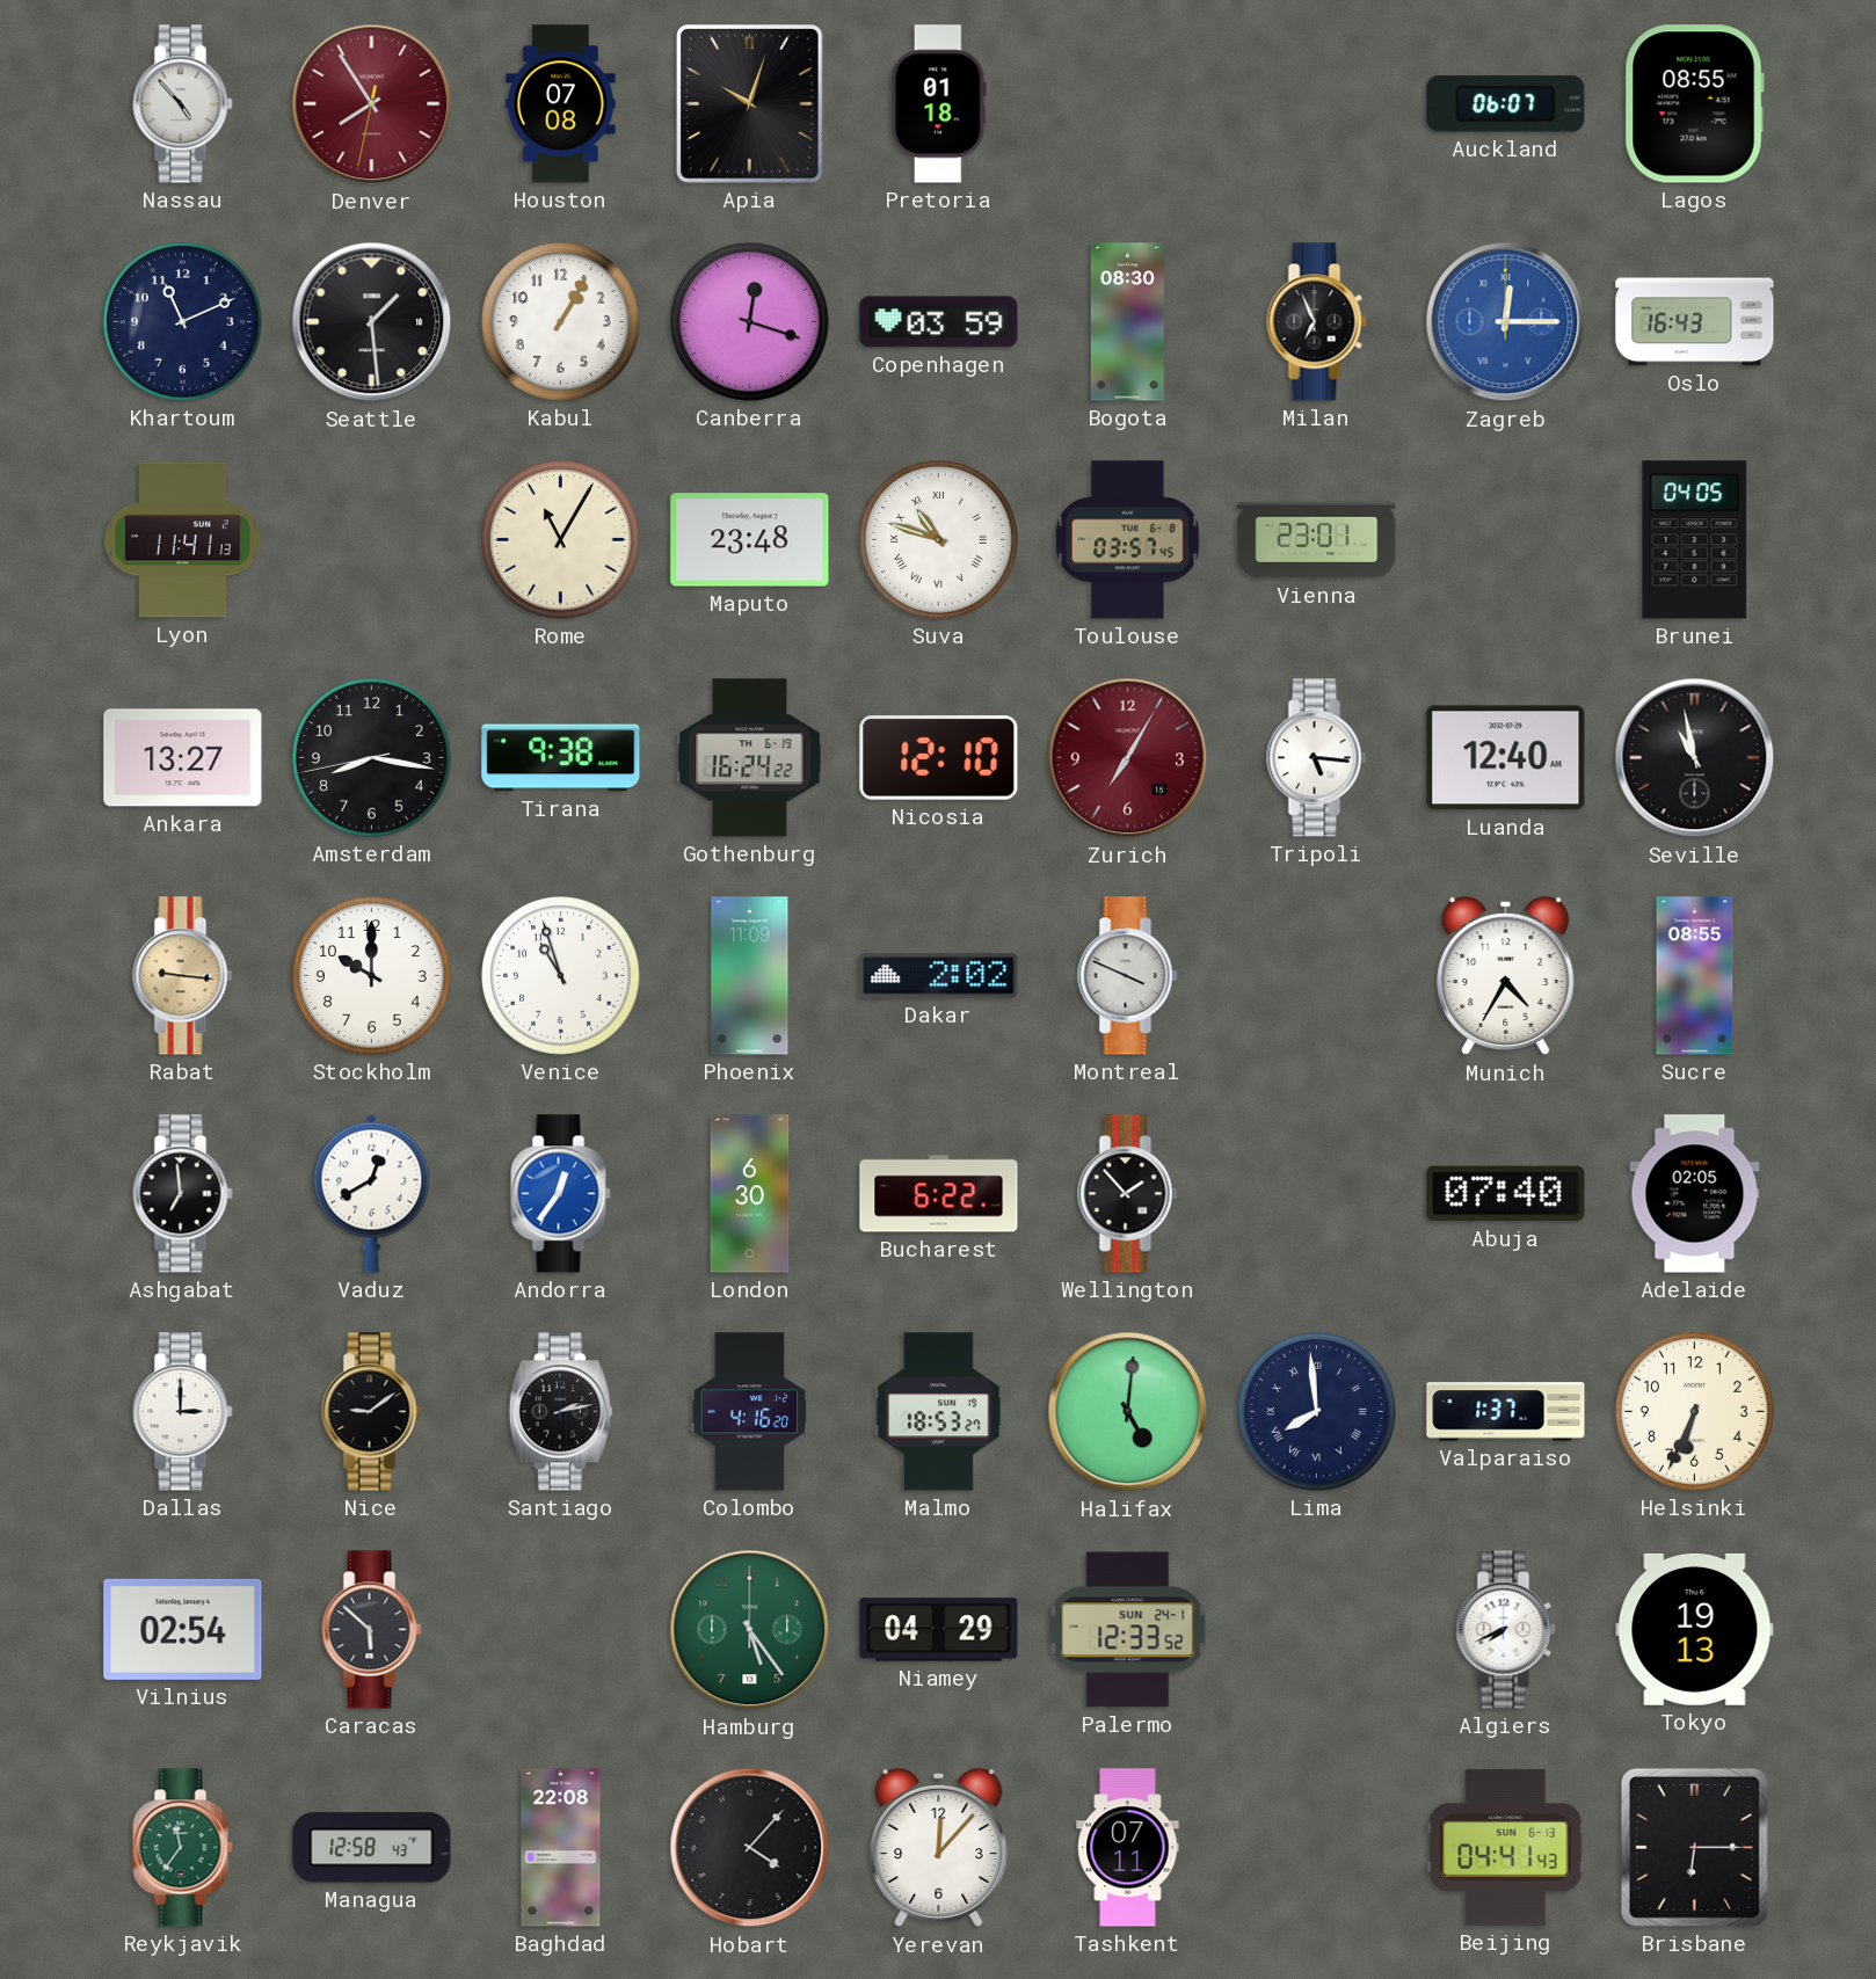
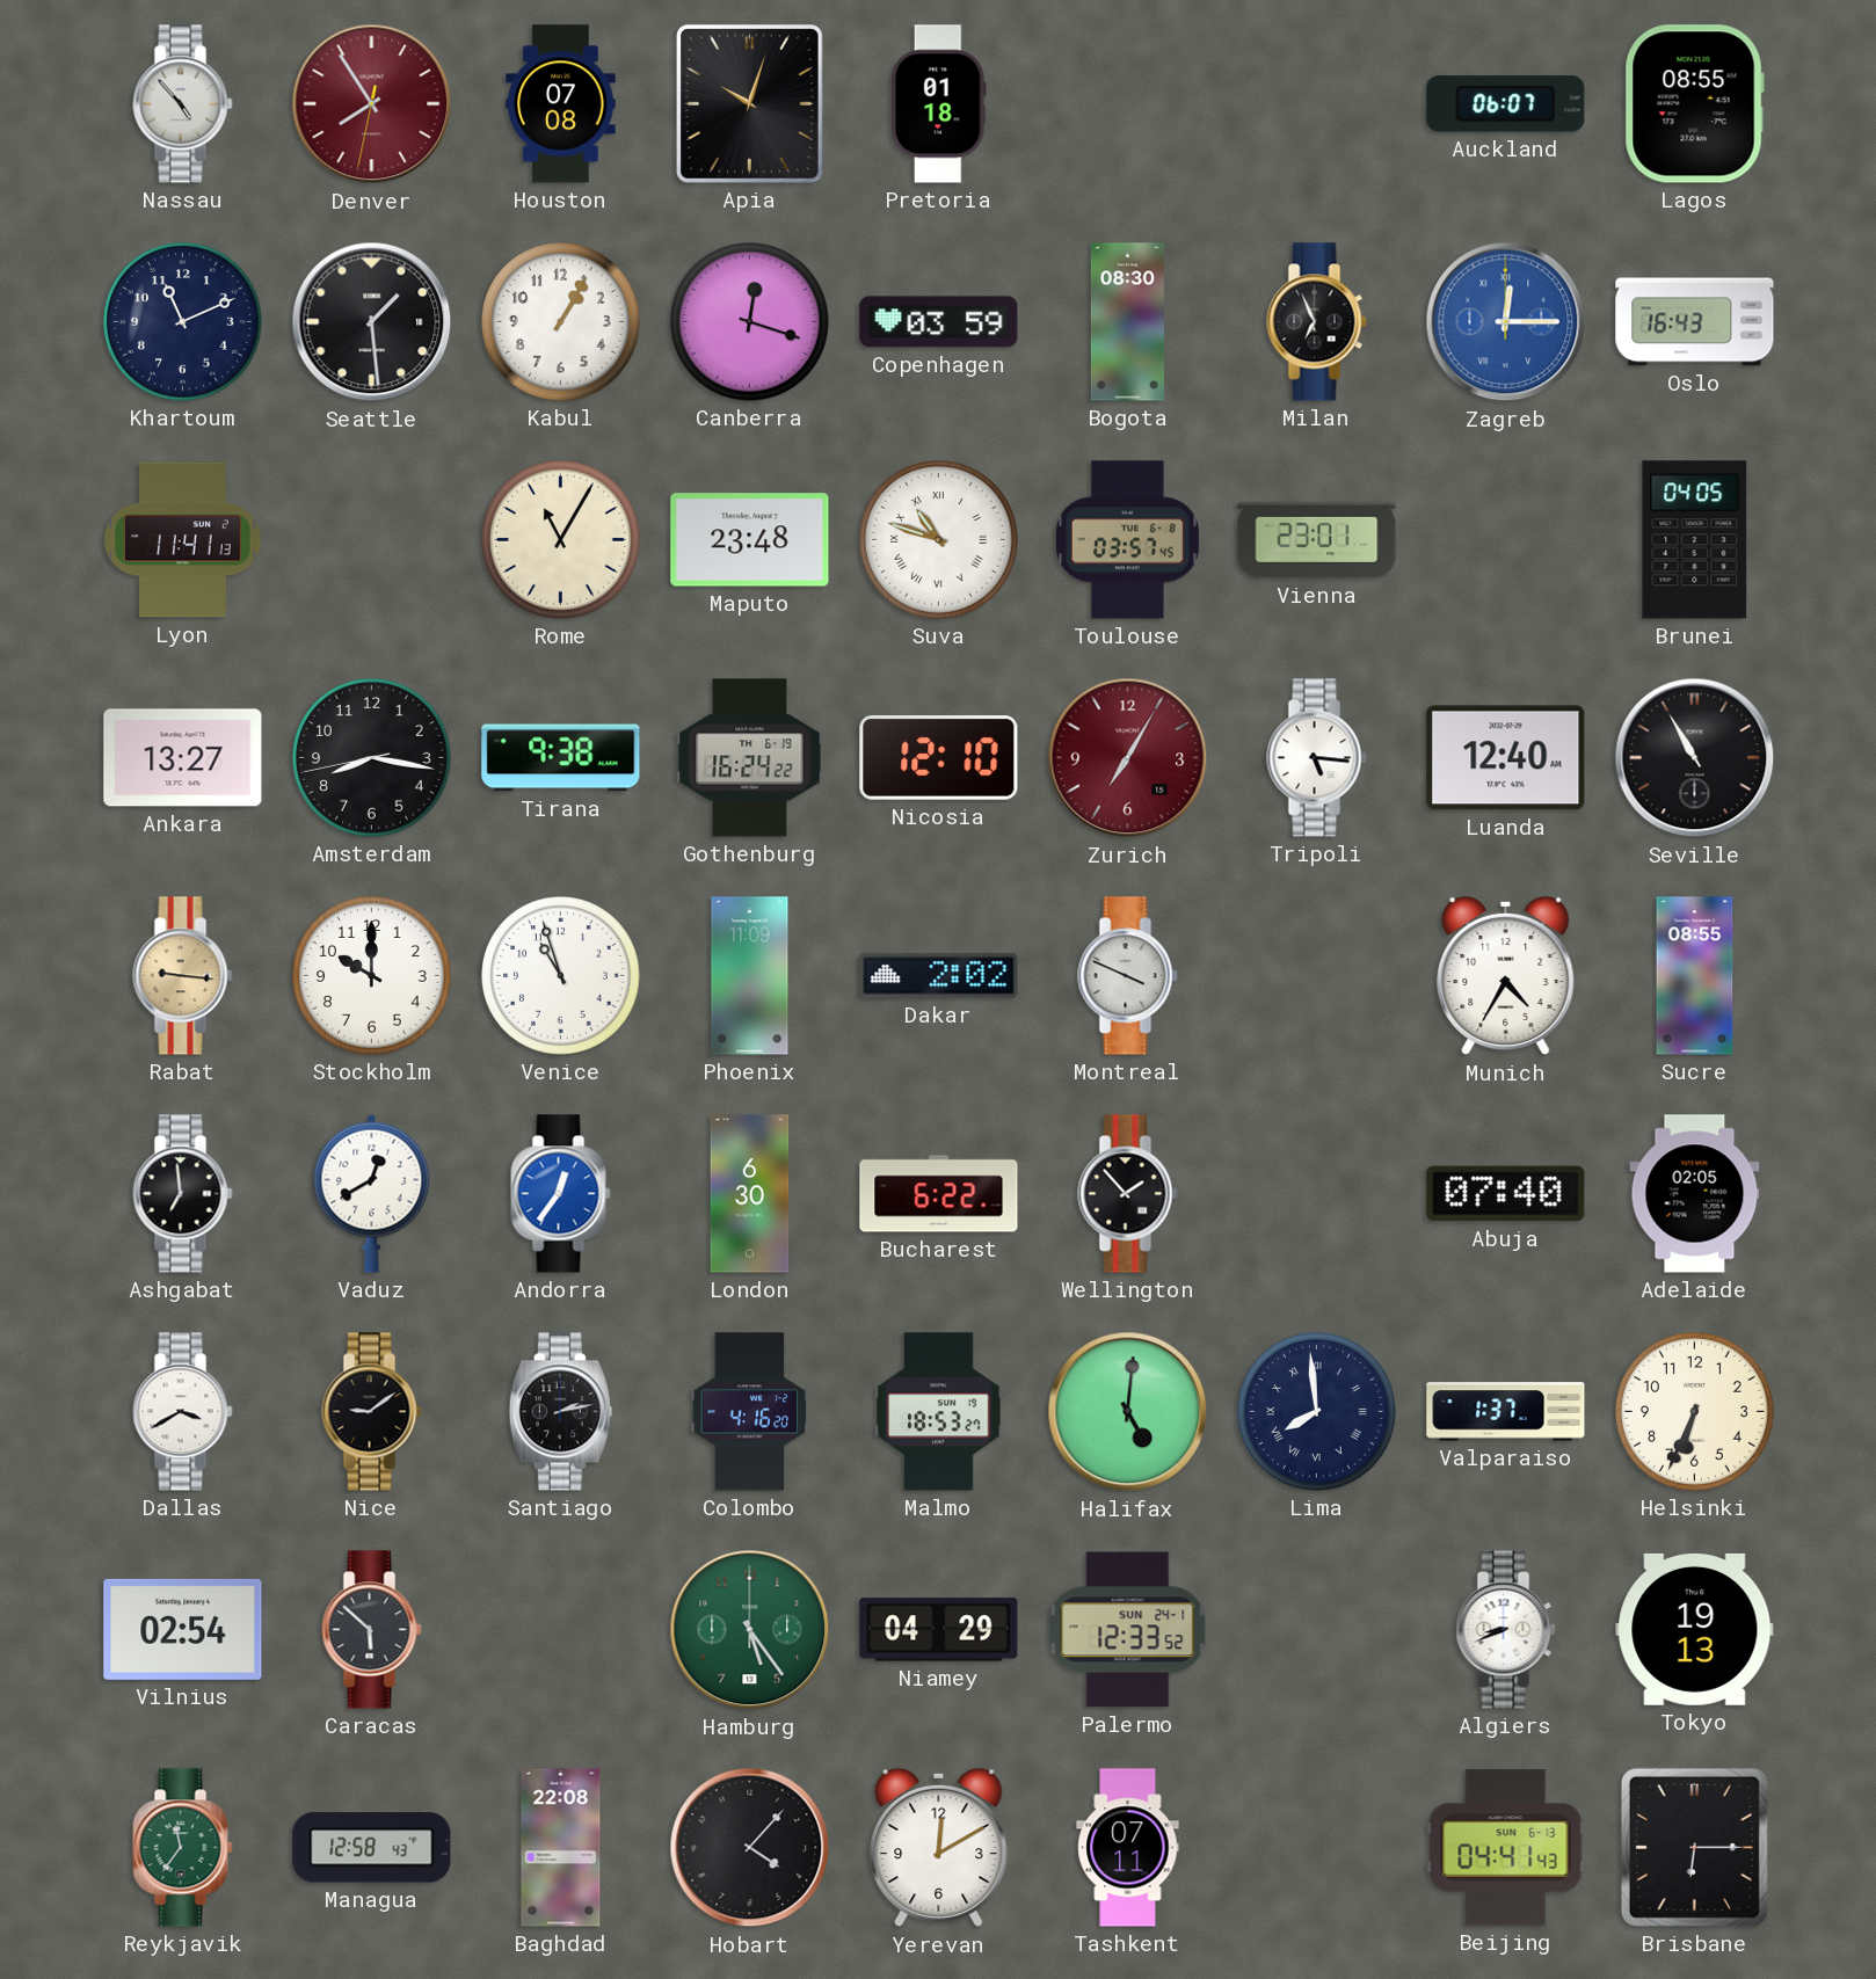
Seville: 10:58 -> 10:55 (1695, 758)
Dallas: 3:00 -> 3:40 (183, 1412)
Algiers: 7:41 -> 8:41 (1506, 1630)
Yerevan: 12:07 -> 12:10 (939, 1848)
